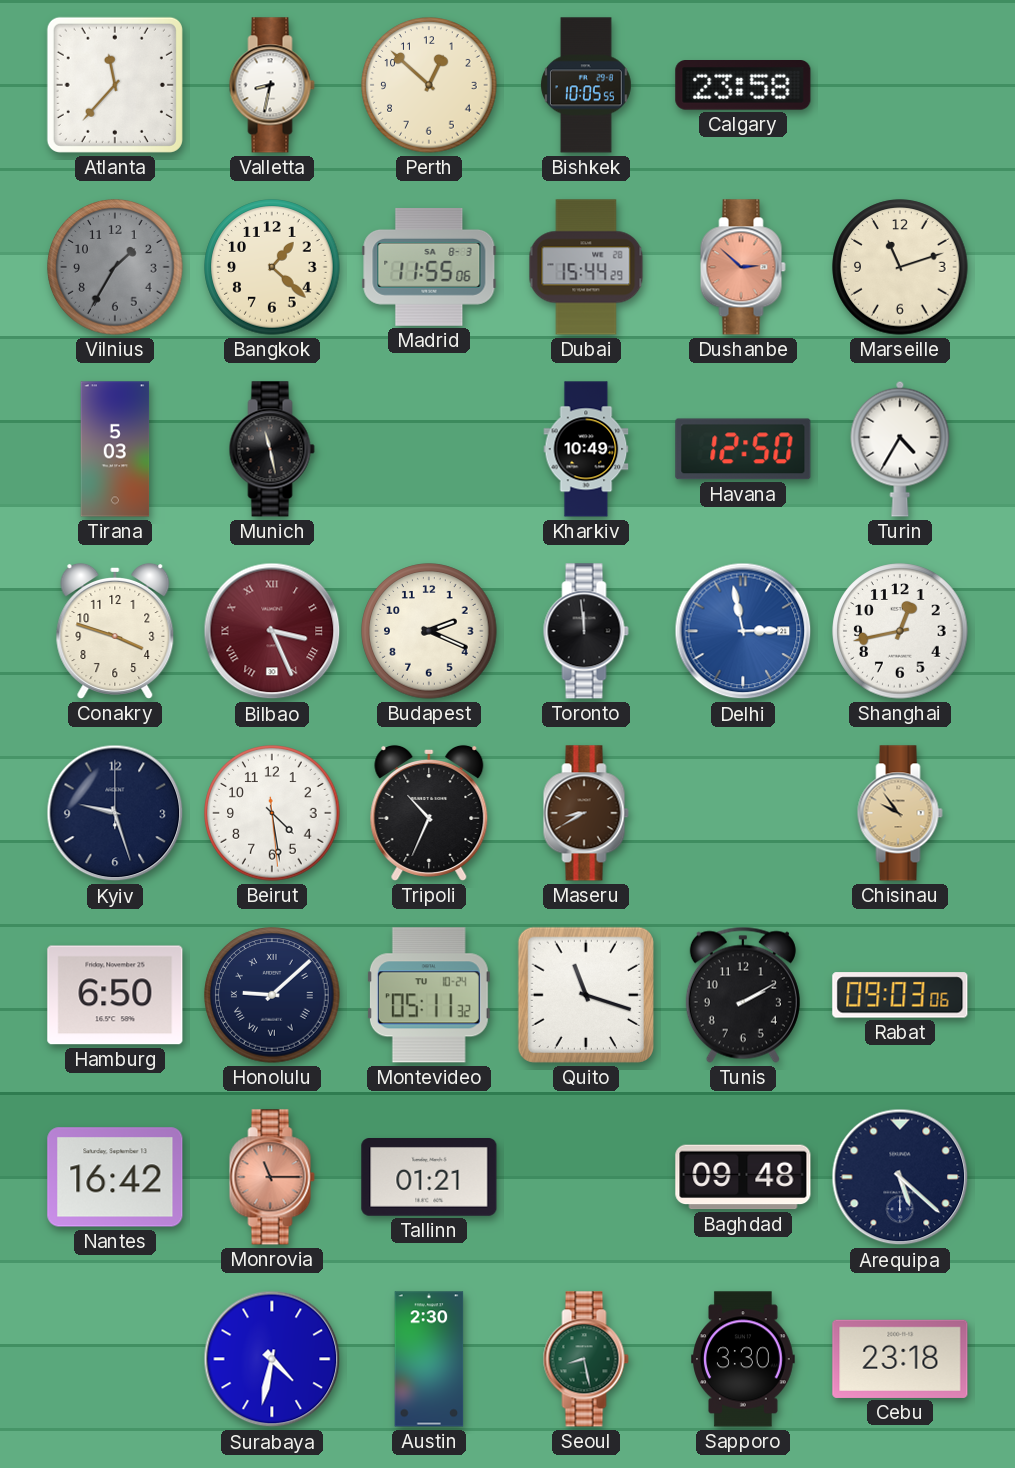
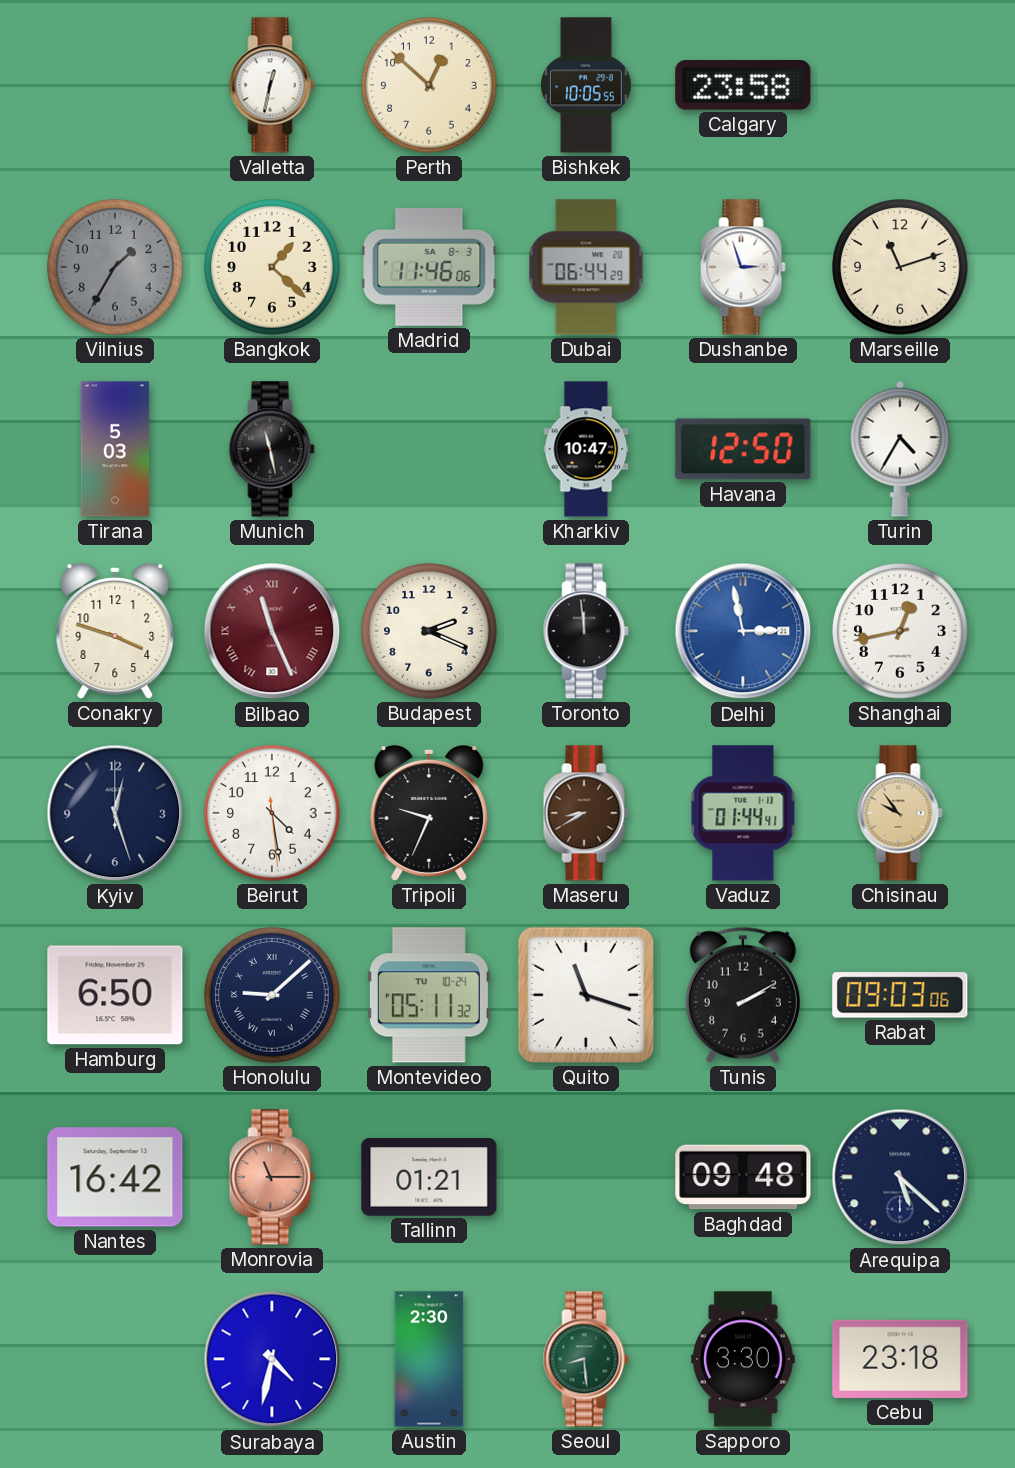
Atlanta: 11:37 -> none (115, 85)
Valletta: 8:32 -> 12:32 (272, 85)
Madrid: 11:55 -> 11:46 (429, 267)
Dubai: 15:44 -> 06:44 (586, 267)
Dushanbe: 2:52 -> 2:57 (743, 267)
Dushanbe dial: salmon -> white (743, 267)
Kharkiv: 10:49 -> 10:47 (586, 449)
Bilbao: 3:26 -> 11:26 (272, 631)
Kyiv: 9:27 -> 12:27 (115, 813)
Tripoli: 10:34 -> 9:34 (429, 813)
Vaduz: none -> 01:44 (743, 813)
Seoul: 8:28 -> 8:29 (586, 1359)
